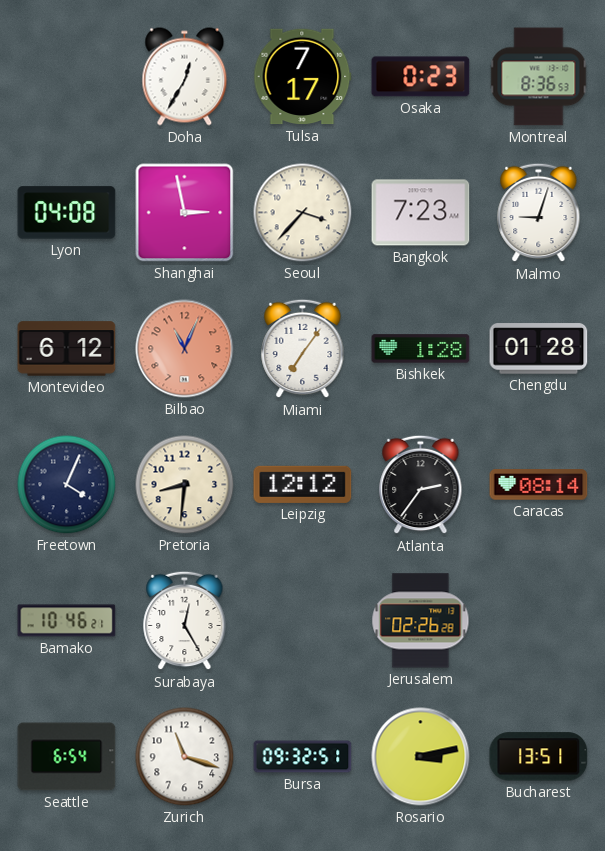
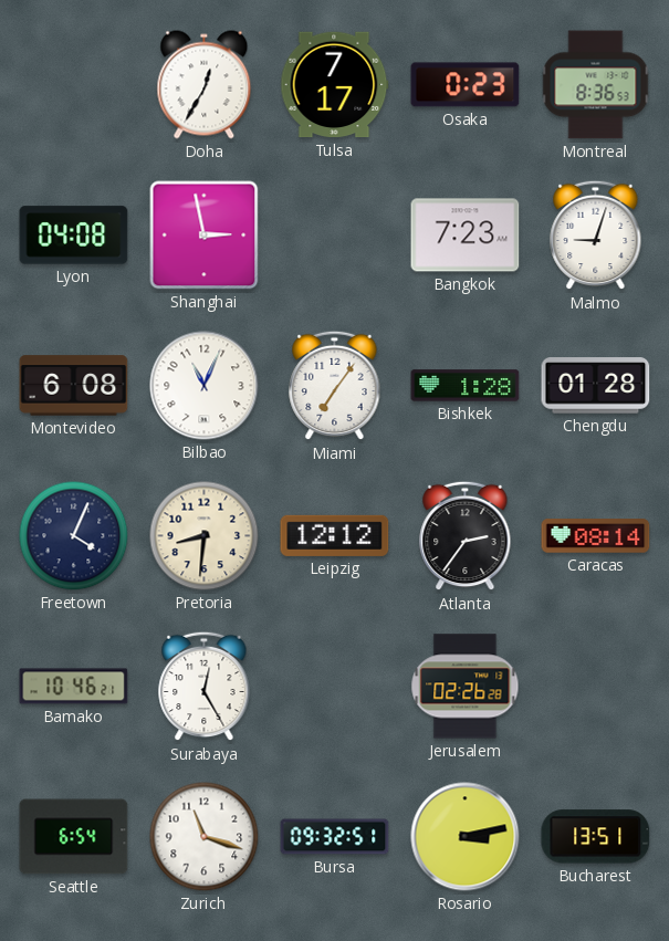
Seoul: 3:37 -> none (303, 213)
Montevideo: 6:12 -> 6:08 (74, 386)
Bilbao dial: salmon -> white (205, 386)
